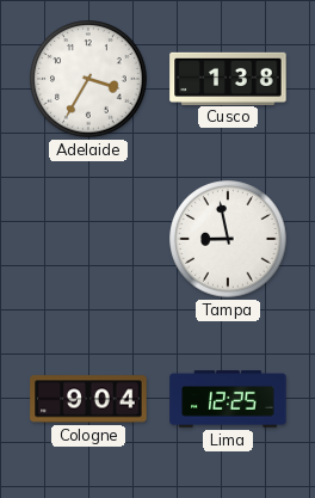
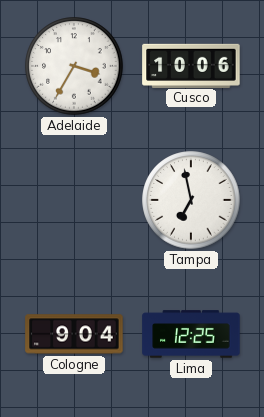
Cusco: 1:38 -> 10:06 (191, 65)
Tampa: 8:58 -> 6:58 (191, 200)
